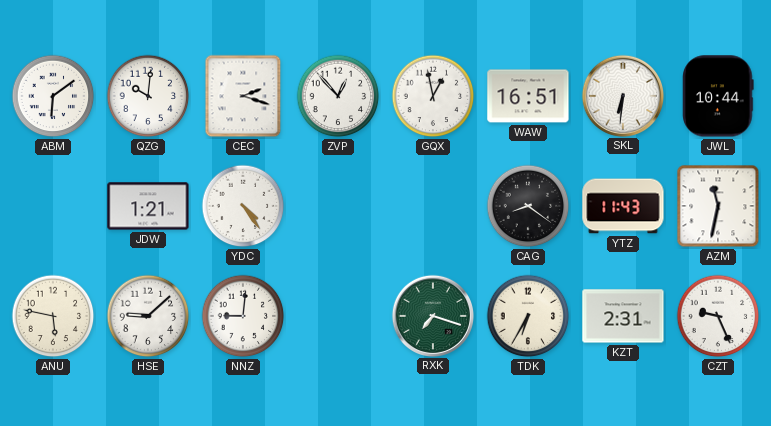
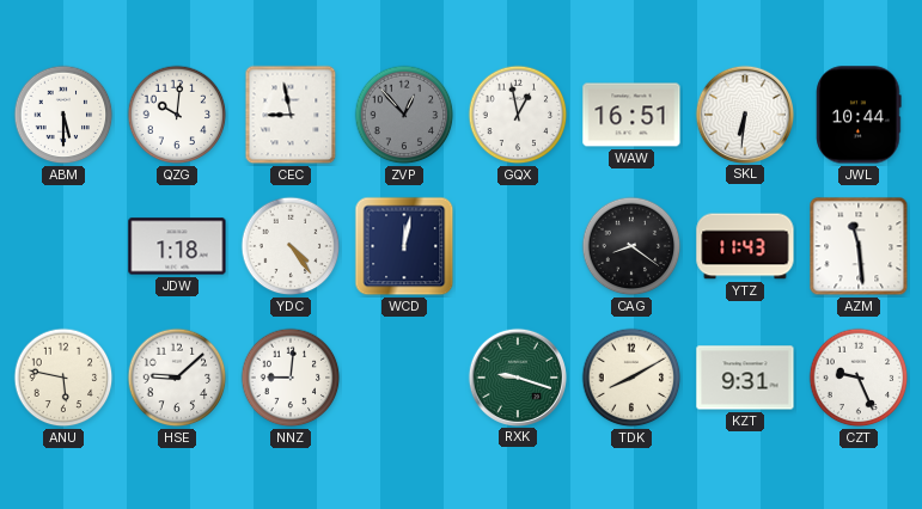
ABM: 6:09 -> 5:30 (63, 115)
CEC: 2:18 -> 8:58 (291, 115)
ZVP dial: white -> grey (404, 115)
JDW: 1:21 -> 1:18 (177, 246)
WCD: none -> 12:02 (404, 246)
AZM: 11:32 -> 11:29 (859, 246)
RXK: 7:18 -> 9:18 (517, 376)
TDK: 6:35 -> 8:10 (631, 378)
KZT: 2:31 -> 9:31 (745, 378)
